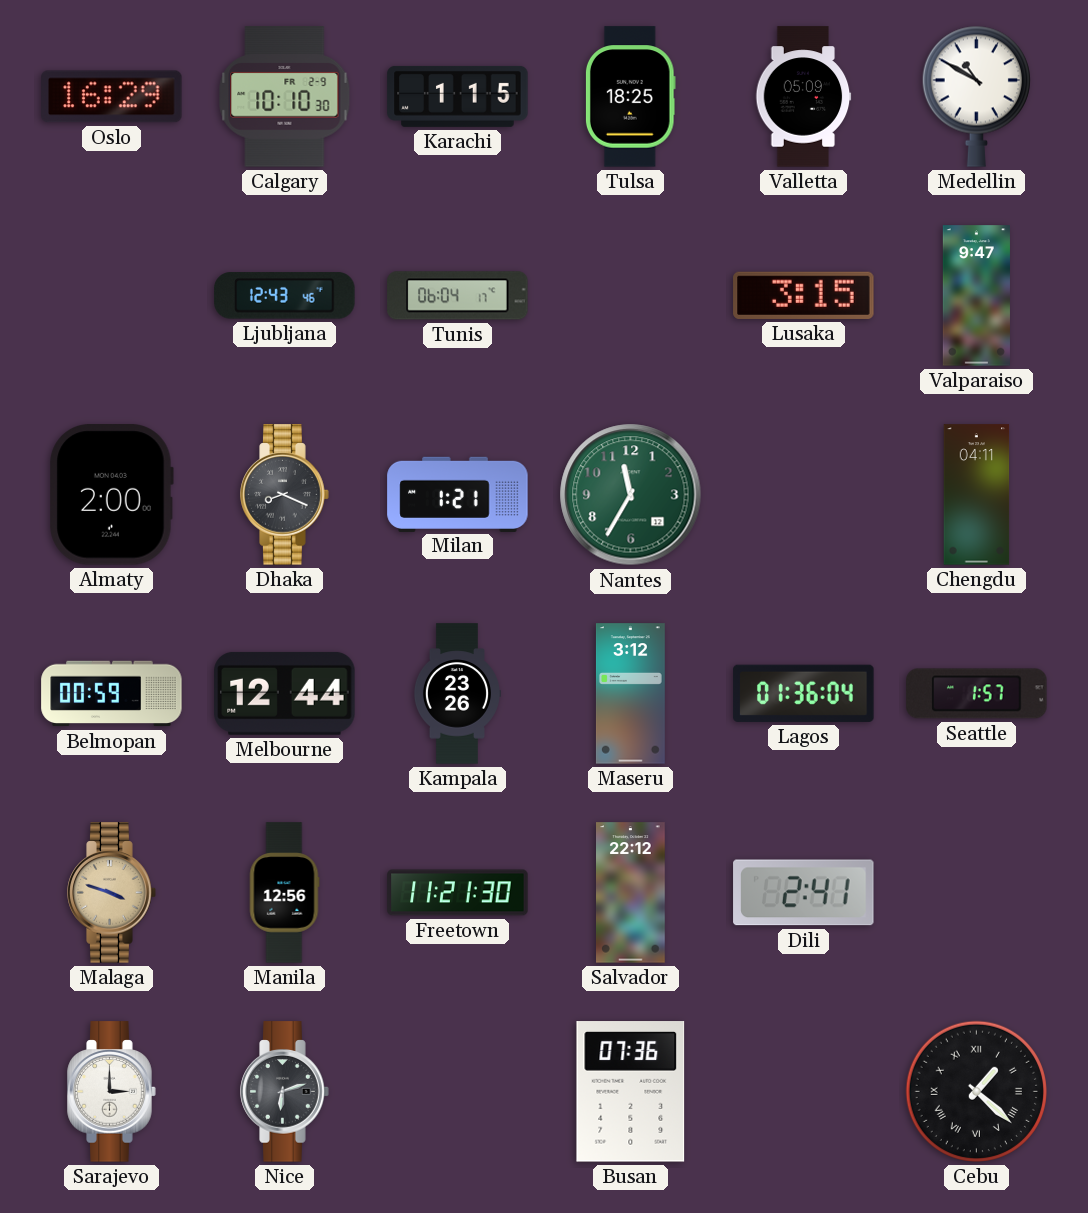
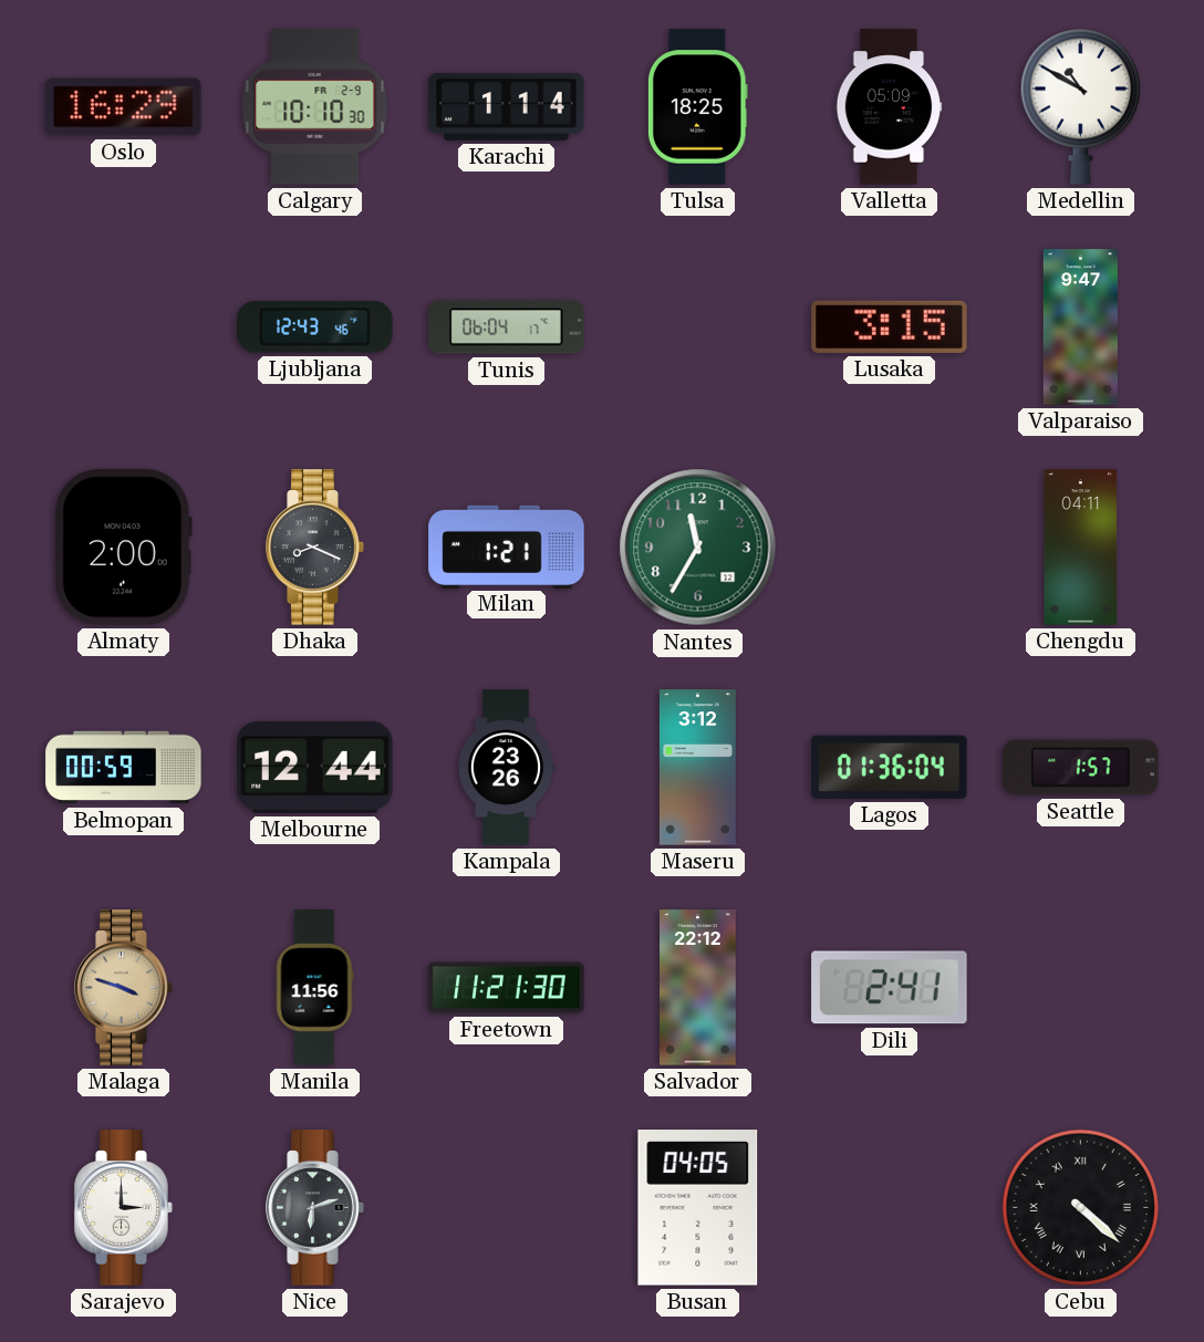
Karachi: 1:15 -> 1:14 (507, 106)
Manila: 12:56 -> 11:56 (314, 988)
Busan: 07:36 -> 04:05 (698, 1208)
Cebu: 1:22 -> 4:22 (1080, 1207)
